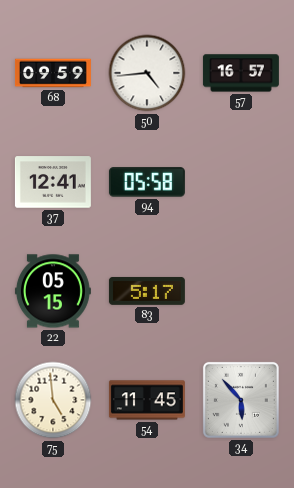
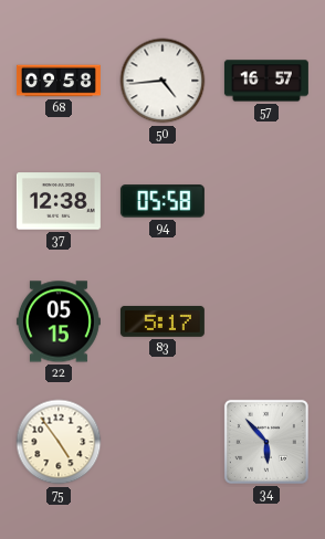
68: 09:59 -> 09:58 (59, 81)
37: 12:41 -> 12:38 (59, 201)
75: 4:59 -> 4:54 (59, 442)
54: 11:45 -> none (147, 400)
